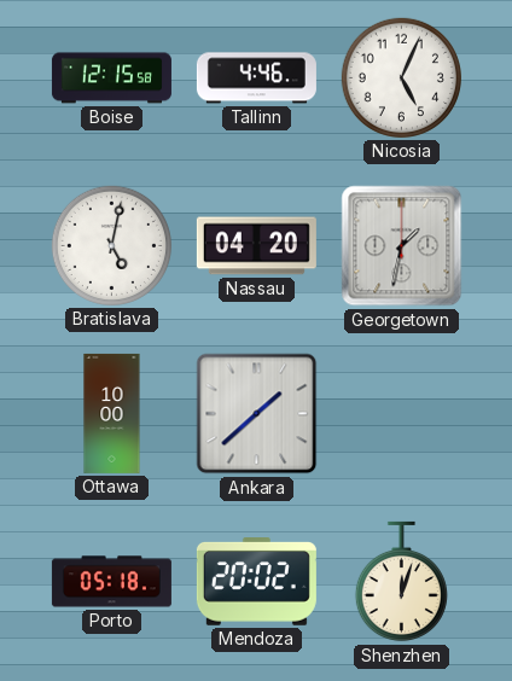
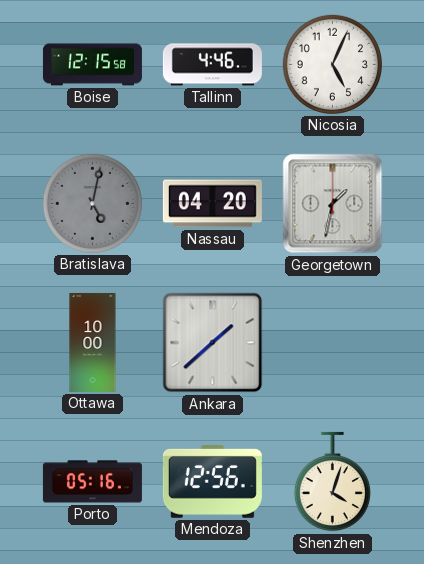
Bratislava dial: white -> grey (92, 203)
Porto: 05:18 -> 05:16 (92, 482)
Mendoza: 20:02 -> 12:56 (212, 482)
Shenzhen: 12:03 -> 4:03 (332, 482)
